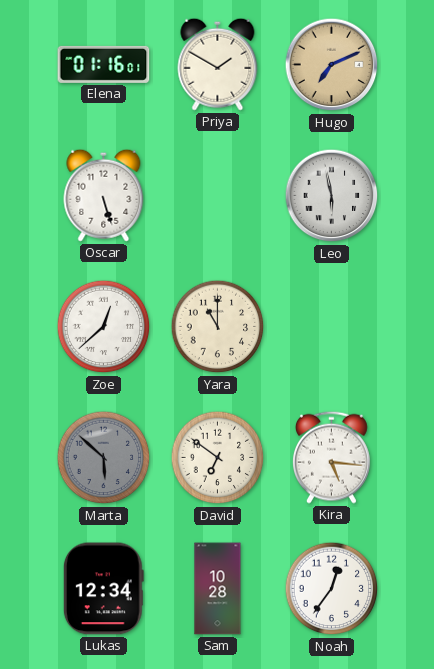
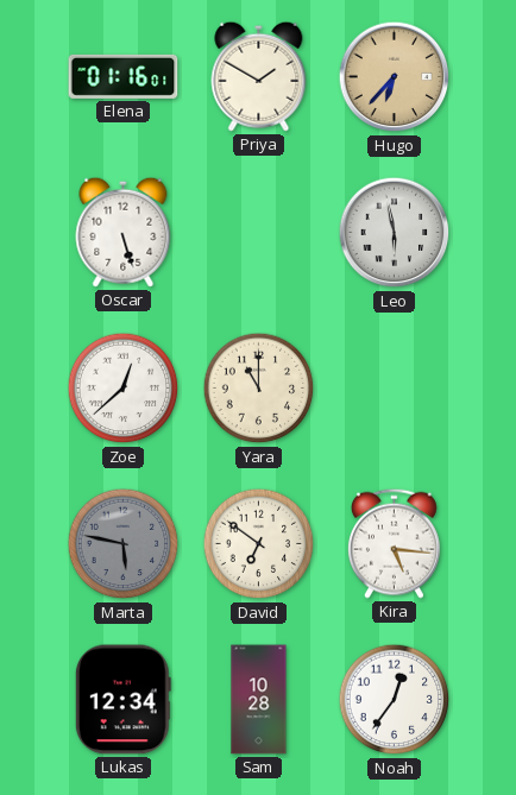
Hugo: 7:11 -> 6:37 (395, 77)
Marta: 5:52 -> 5:47 (124, 544)
